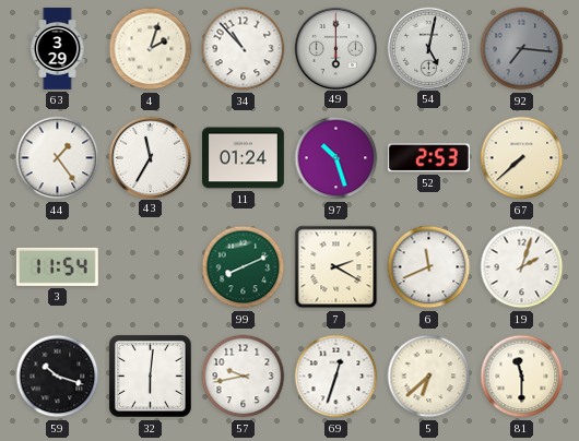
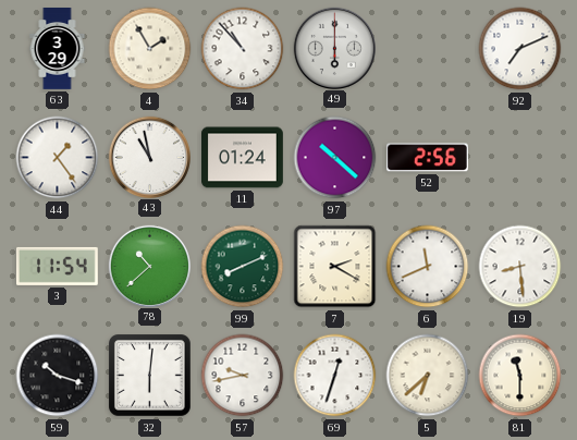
4: 2:03 -> 1:55 (150, 49)
54: 5:02 -> none (428, 48)
92: 7:16 -> 7:11 (520, 49)
92 dial: grey -> white (520, 49)
43: 11:35 -> 10:58 (149, 157)
97: 10:27 -> 10:22 (335, 158)
52: 2:53 -> 2:56 (428, 158)
67: 7:38 -> none (522, 158)
78: none -> 10:38 (149, 266)
19: 2:03 -> 8:29 (520, 267)
